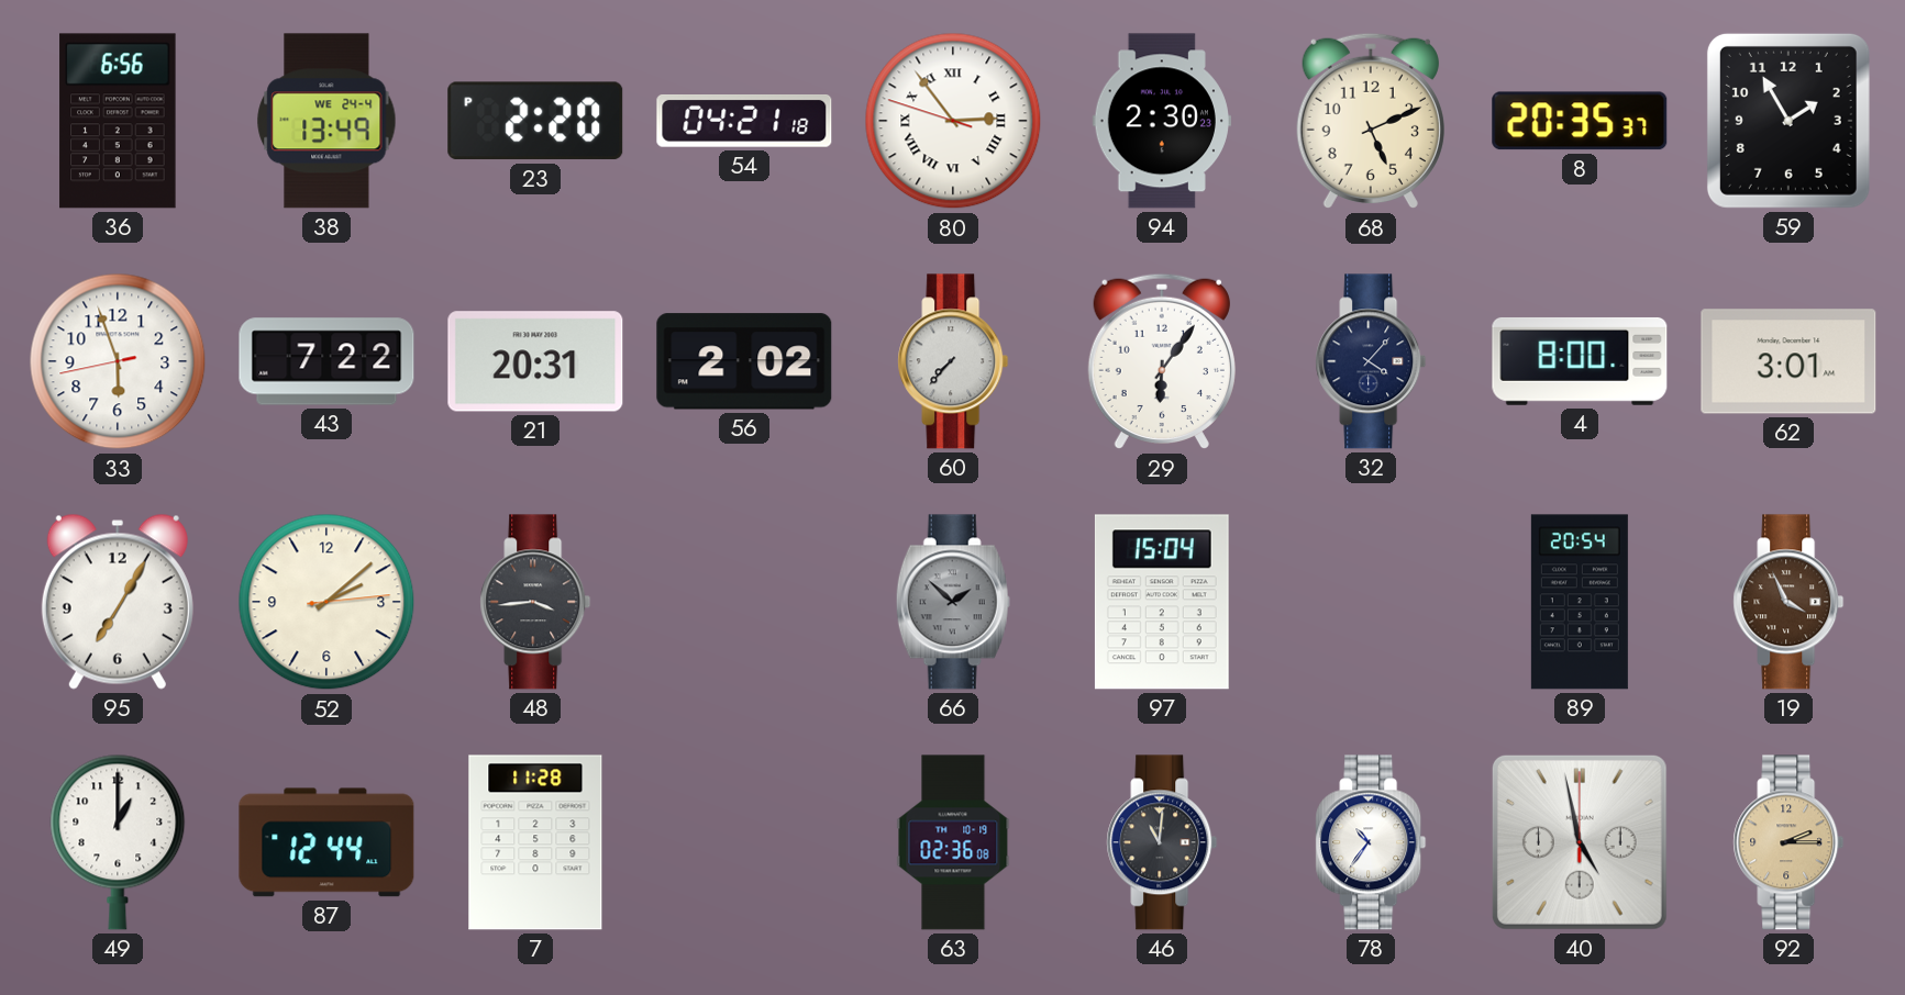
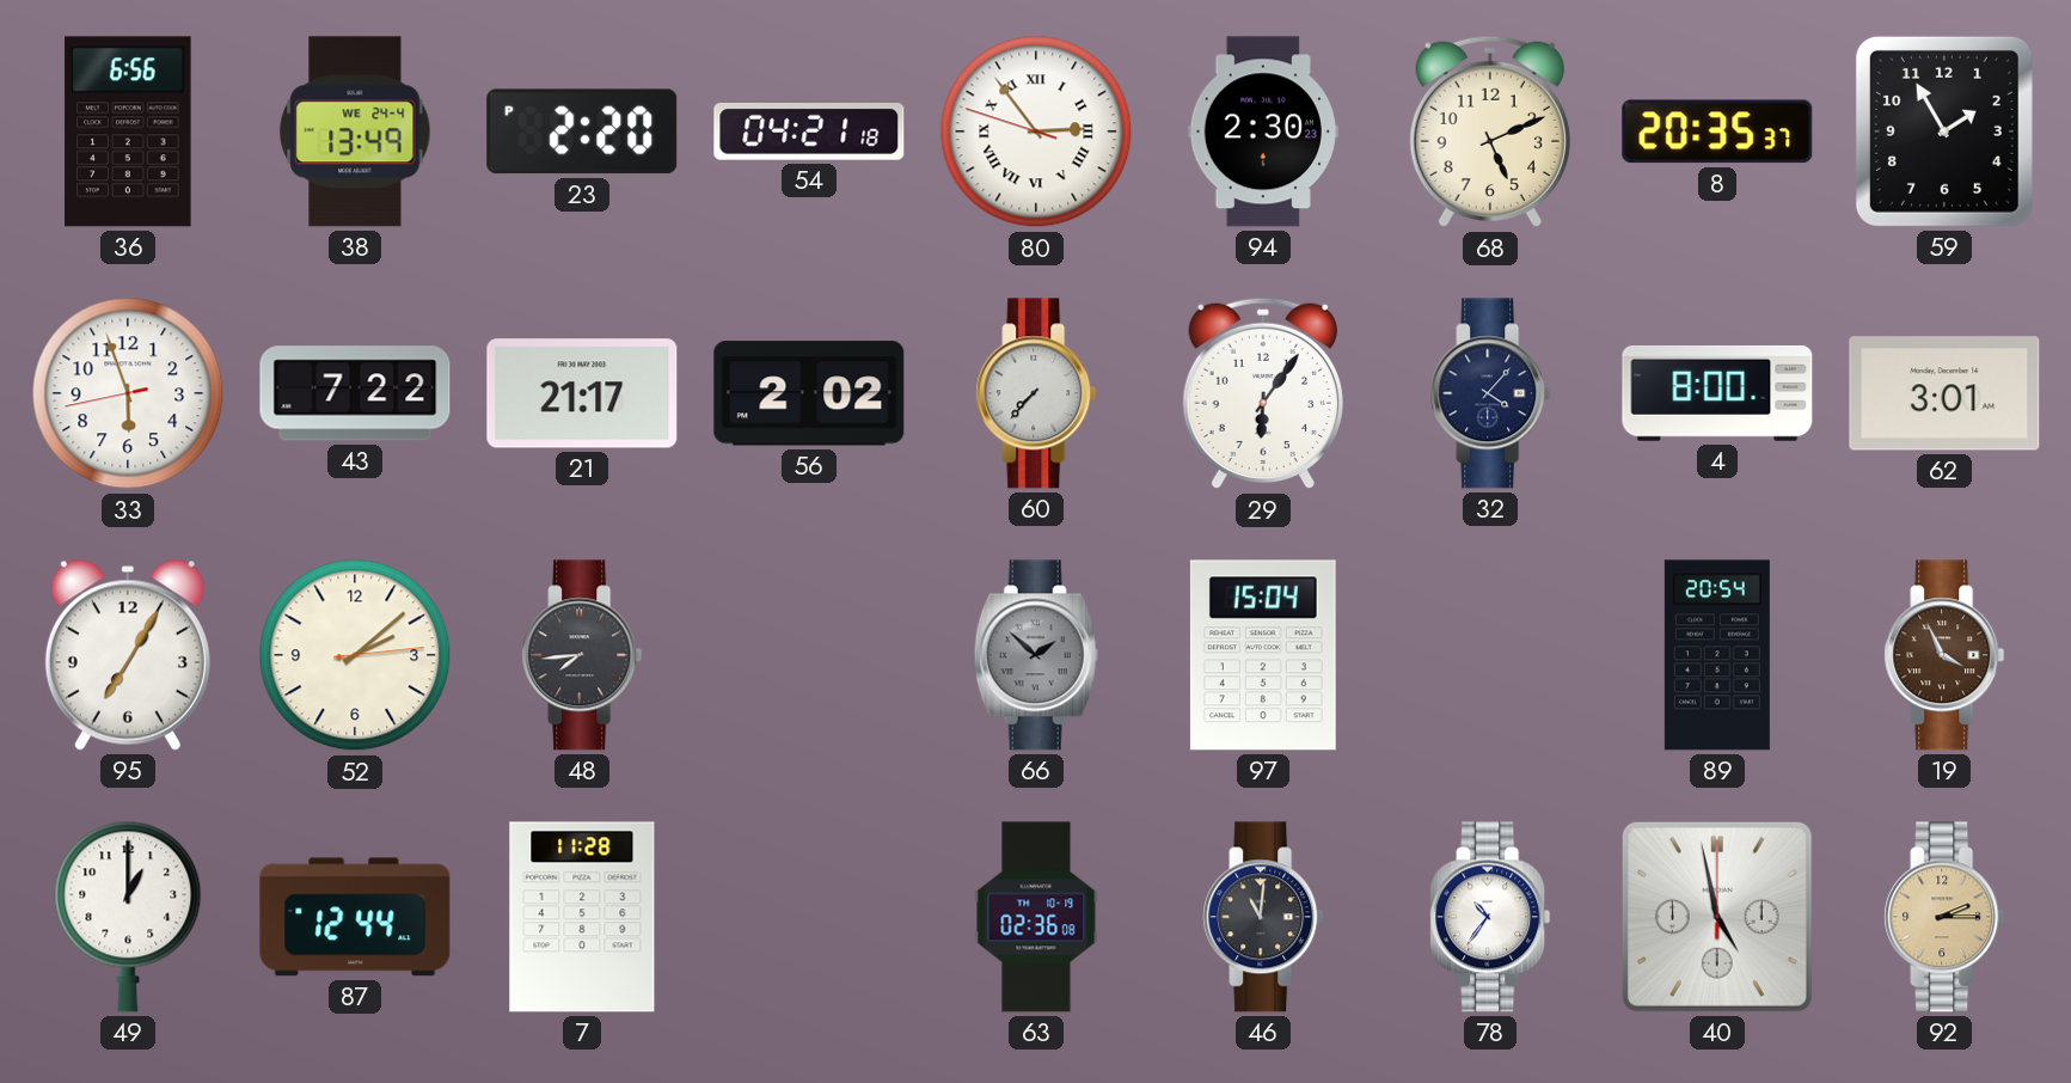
21: 20:31 -> 21:17 (582, 393)
48: 3:44 -> 7:44 (582, 655)
